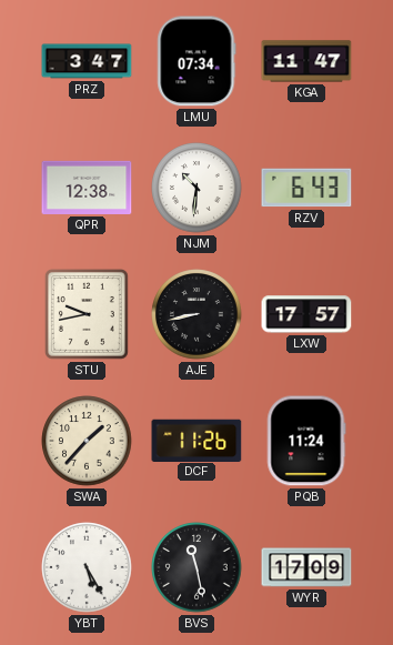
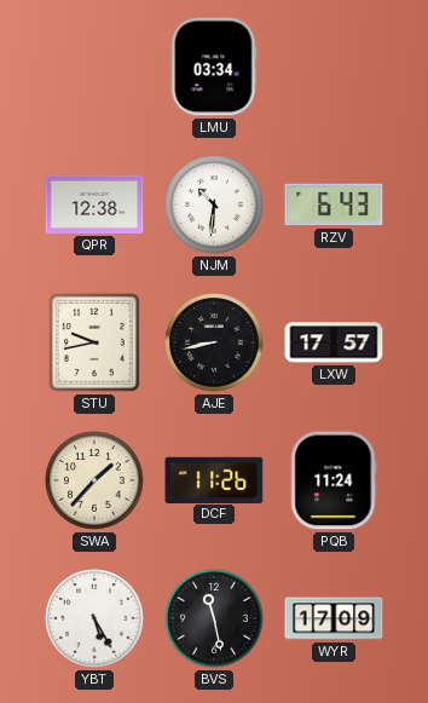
PRZ: 3:47 -> none (87, 61)
LMU: 07:34 -> 03:34 (214, 67)
KGA: 11:47 -> none (306, 61)
